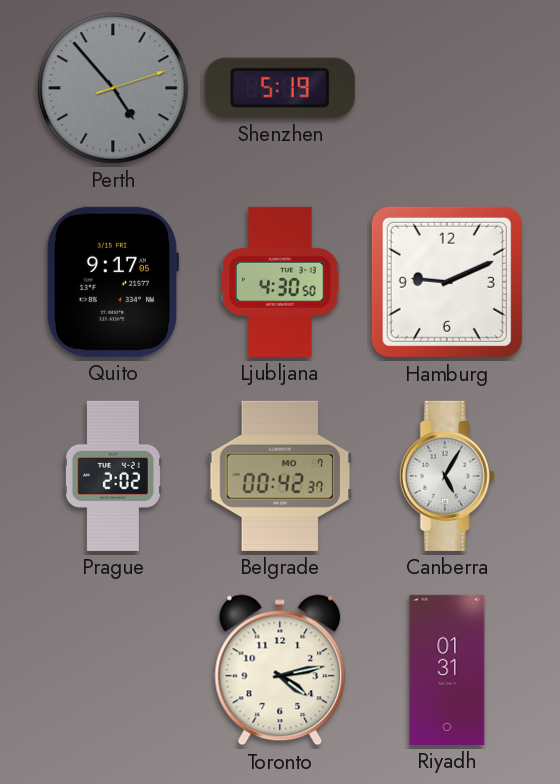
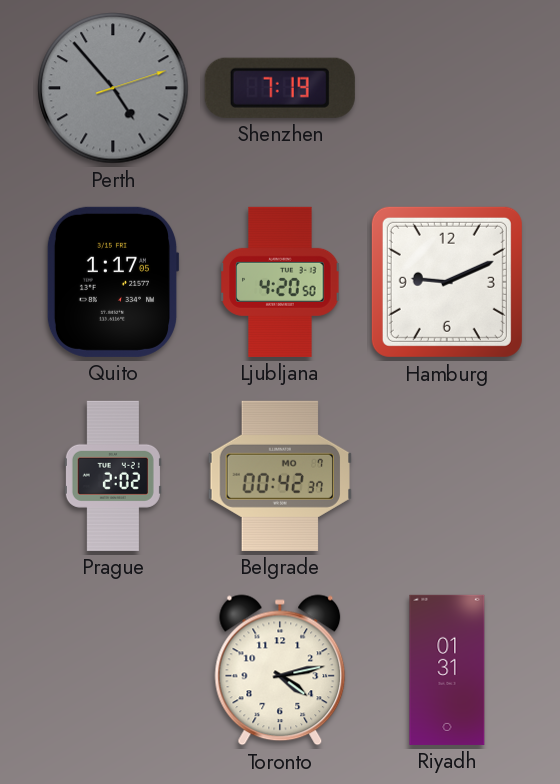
Shenzhen: 5:19 -> 7:19 (280, 88)
Quito: 9:17 -> 1:17 (113, 282)
Ljubljana: 4:30 -> 4:20 (280, 282)
Canberra: 5:05 -> none (447, 476)
